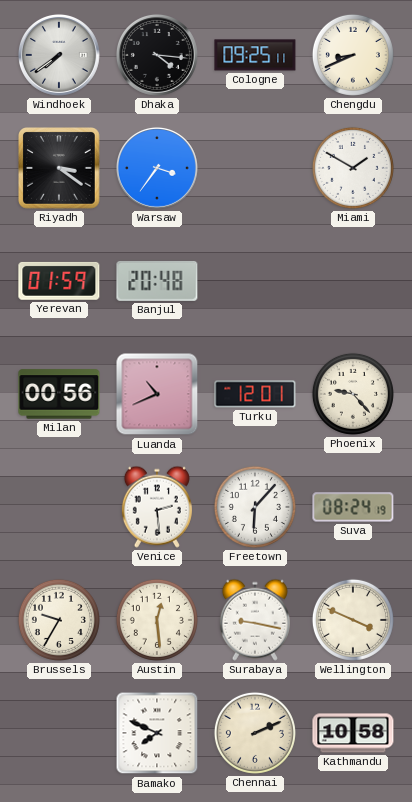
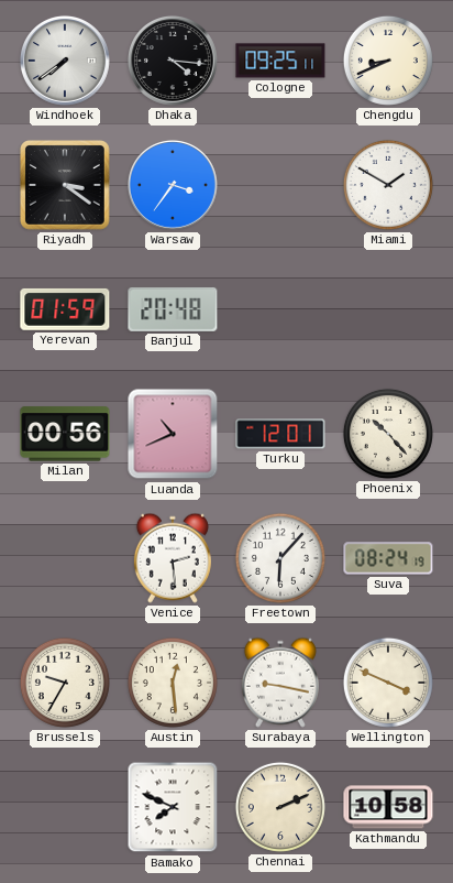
Phoenix: 9:23 -> 10:23 (388, 434)
